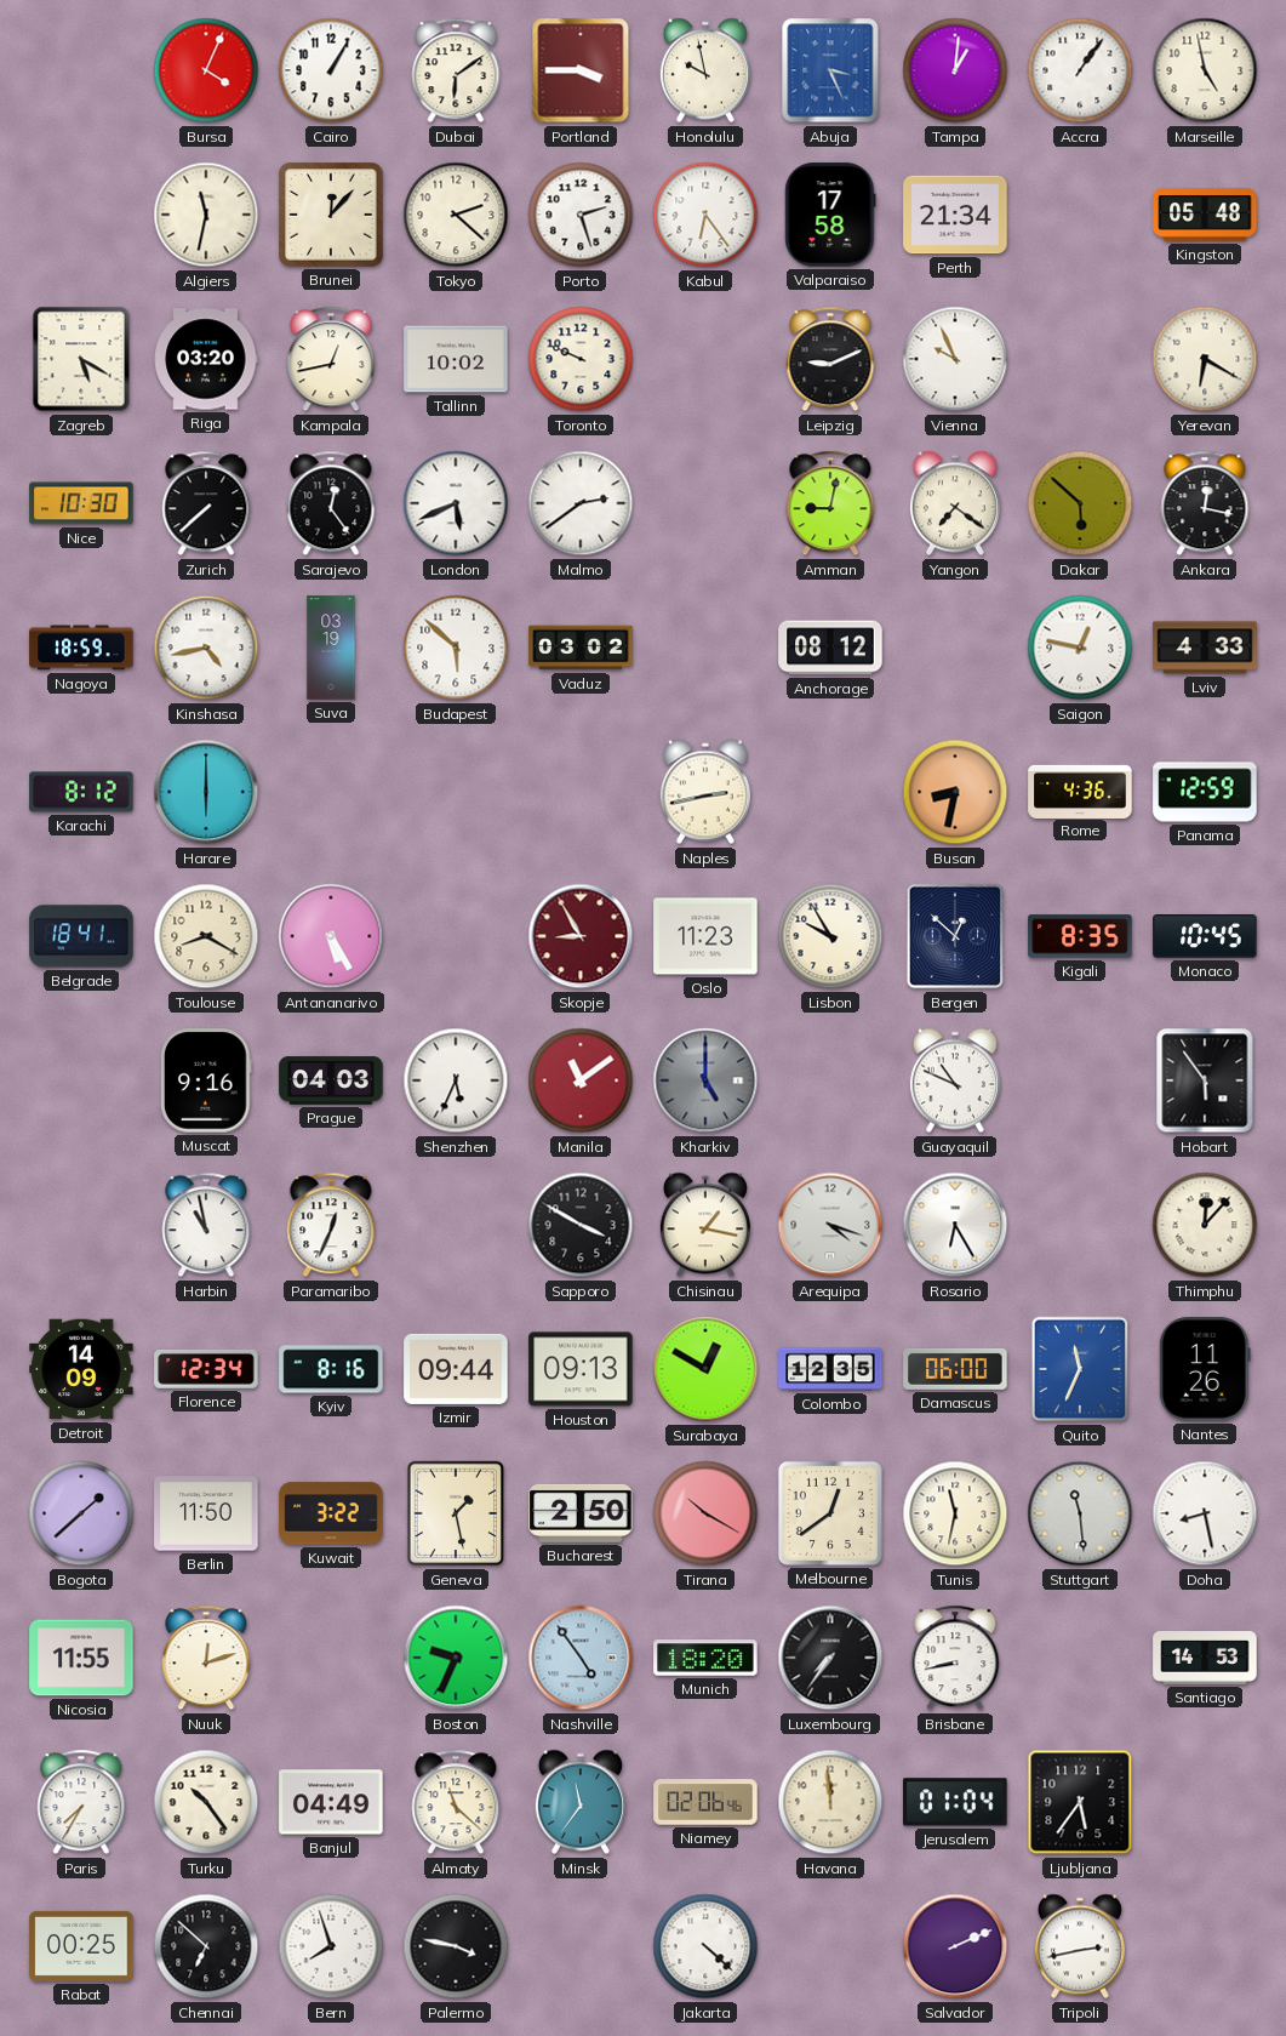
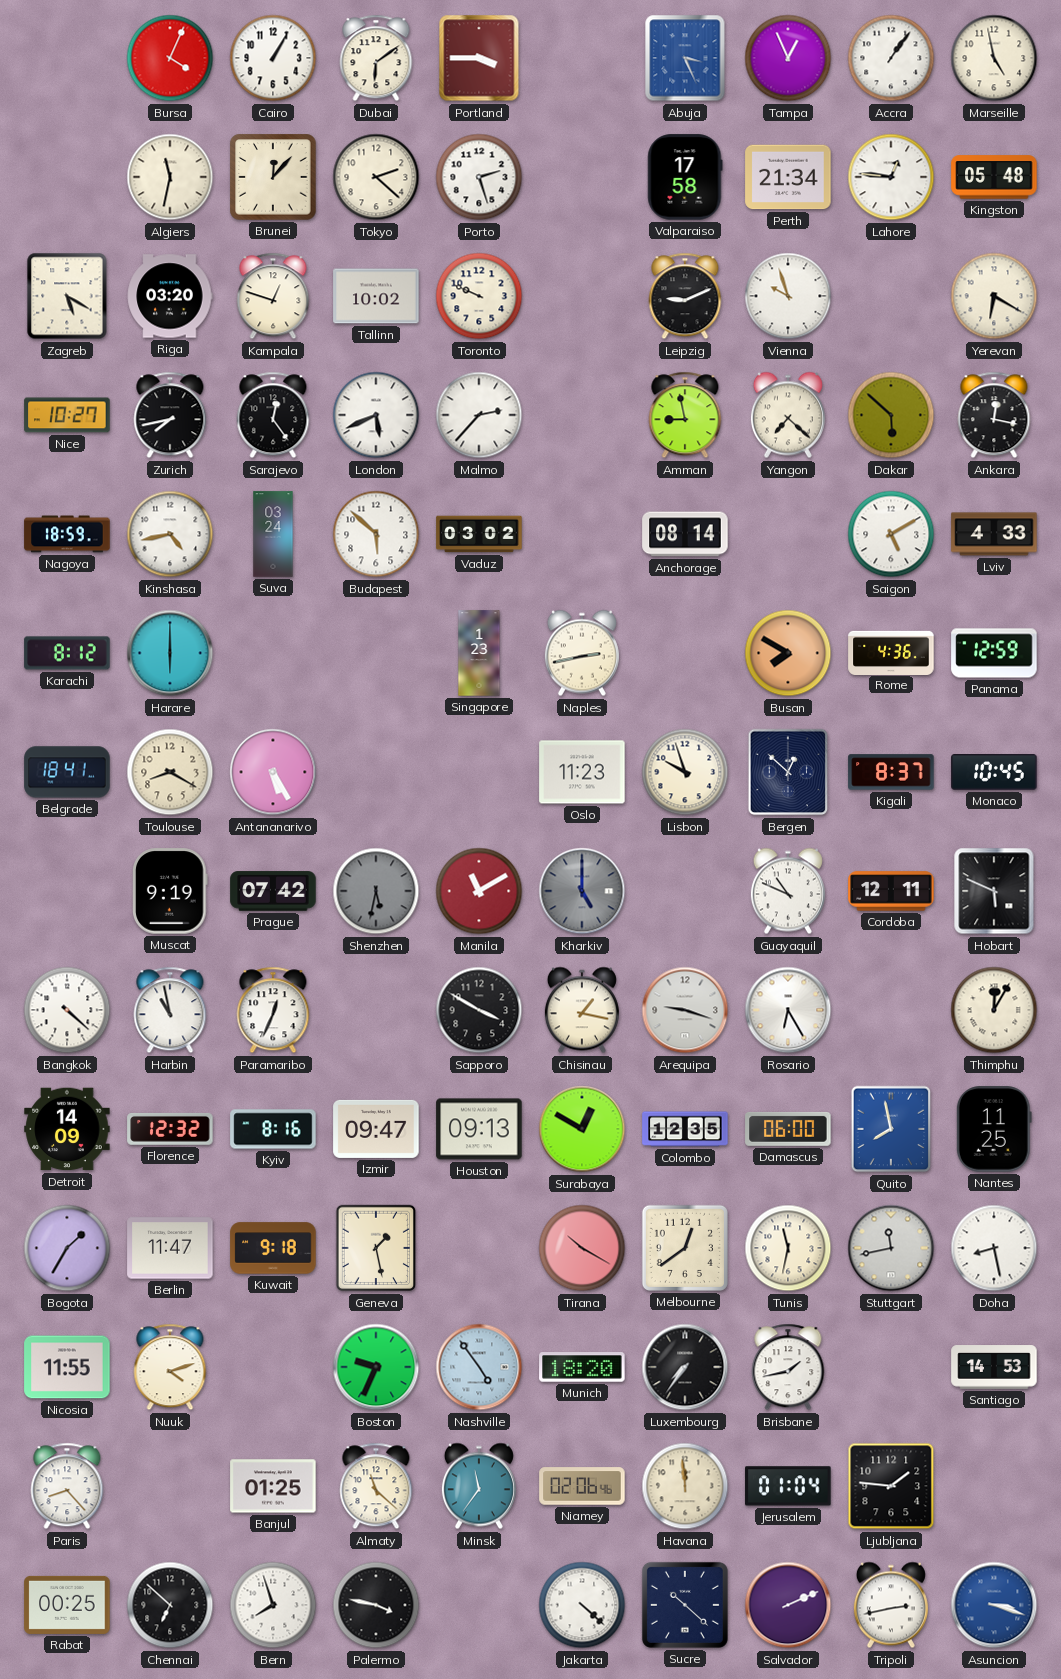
Honolulu: 9:58 -> none (705, 70)
Tampa: 1:01 -> 12:56 (788, 58)
Kabul: 6:24 -> none (705, 215)
Lahore: none -> 12:46 (891, 177)
Kampala: 12:43 -> 12:48 (273, 296)
Vienna: 9:56 -> 9:57 (788, 296)
Nice: 10:30 -> 10:27 (67, 415)
Zurich: 7:38 -> 7:43 (170, 415)
Malmo: 2:39 -> 2:37 (479, 415)
Amman: 9:02 -> 8:58 (685, 415)
Yangon: 7:21 -> 7:22 (788, 415)
Suva: 03:19 -> 03:24 (273, 534)
Anchorage: 08:12 -> 08:14 (685, 534)
Saigon: 12:47 -> 5:10 (891, 534)
Singapore: none -> 1:23 (479, 653)
Busan: 8:32 -> 7:50 (788, 653)
Skopje: 8:55 -> none (581, 936)
Lisbon: 9:55 -> 9:57 (685, 772)
Kigali: 8:35 -> 8:37 (891, 772)
Muscat: 9:16 -> 9:19 (170, 891)
Prague: 04:03 -> 07:42 (273, 891)
Shenzhen: 5:34 -> 5:32 (376, 891)
Shenzhen dial: white -> grey (376, 891)
Manila: 11:09 -> 11:10 (479, 891)
Cordoba: none -> 12:11 (891, 891)
Hobart: 5:54 -> 5:49 (994, 891)
Bangkok: none -> 4:22 (67, 1010)
Arequipa: 4:18 -> 9:18 (685, 1010)
Thimphu: 12:07 -> 12:05 (994, 1010)
Florence: 12:34 -> 12:32 (170, 1129)
Izmir: 09:44 -> 09:47 (376, 1129)
Quito: 11:34 -> 7:58 (891, 1129)
Nantes: 11:26 -> 11:25 (994, 1129)
Bogota: 1:38 -> 1:35 (67, 1248)
Berlin: 11:50 -> 11:47 (170, 1248)
Kuwait: 3:22 -> 9:18 (273, 1248)
Bucharest: 2:50 -> none (581, 1513)
Stuttgart: 11:29 -> 11:43 (891, 1248)
Nuuk: 12:12 -> 4:12 (170, 1367)
Brisbane: 8:43 -> 1:43 (788, 1367)
Paris: 7:35 -> 8:23 (67, 1486)
Turku: 10:24 -> none (206, 1802)
Banjul: 04:49 -> 01:25 (273, 1486)
Ljubljana: 5:36 -> 1:46 (891, 1486)
Sucre: none -> 10:22 (685, 1605)
Asuncion: none -> 3:18 (994, 1605)
